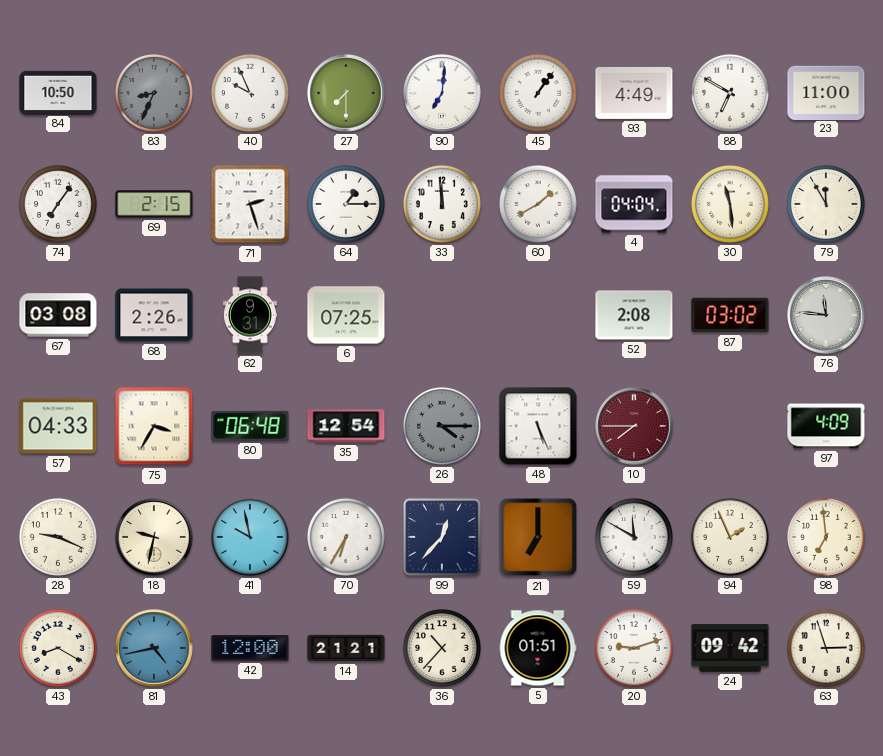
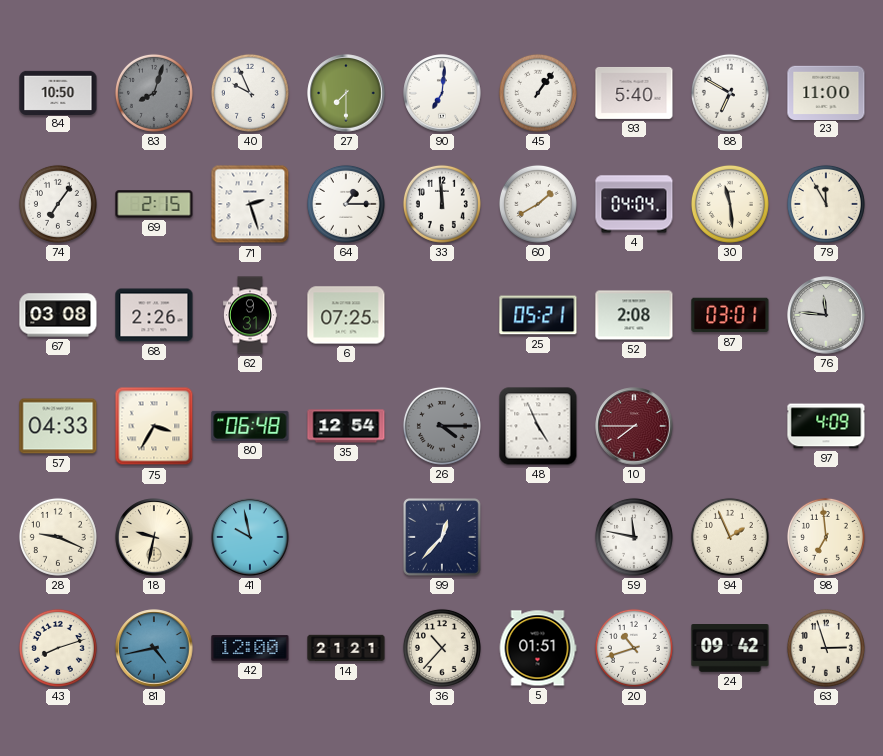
83: 8:34 -> 8:03 (154, 93)
93: 4:49 -> 5:40 (634, 93)
25: none -> 05:21 (538, 315)
87: 03:02 -> 03:01 (730, 315)
48: 5:26 -> 4:56 (538, 426)
70: 6:35 -> none (346, 537)
21: 7:00 -> none (538, 537)
59: 11:50 -> 11:47 (634, 537)
43: 8:20 -> 8:12 (58, 648)
20: 9:12 -> 10:42 (634, 648)
